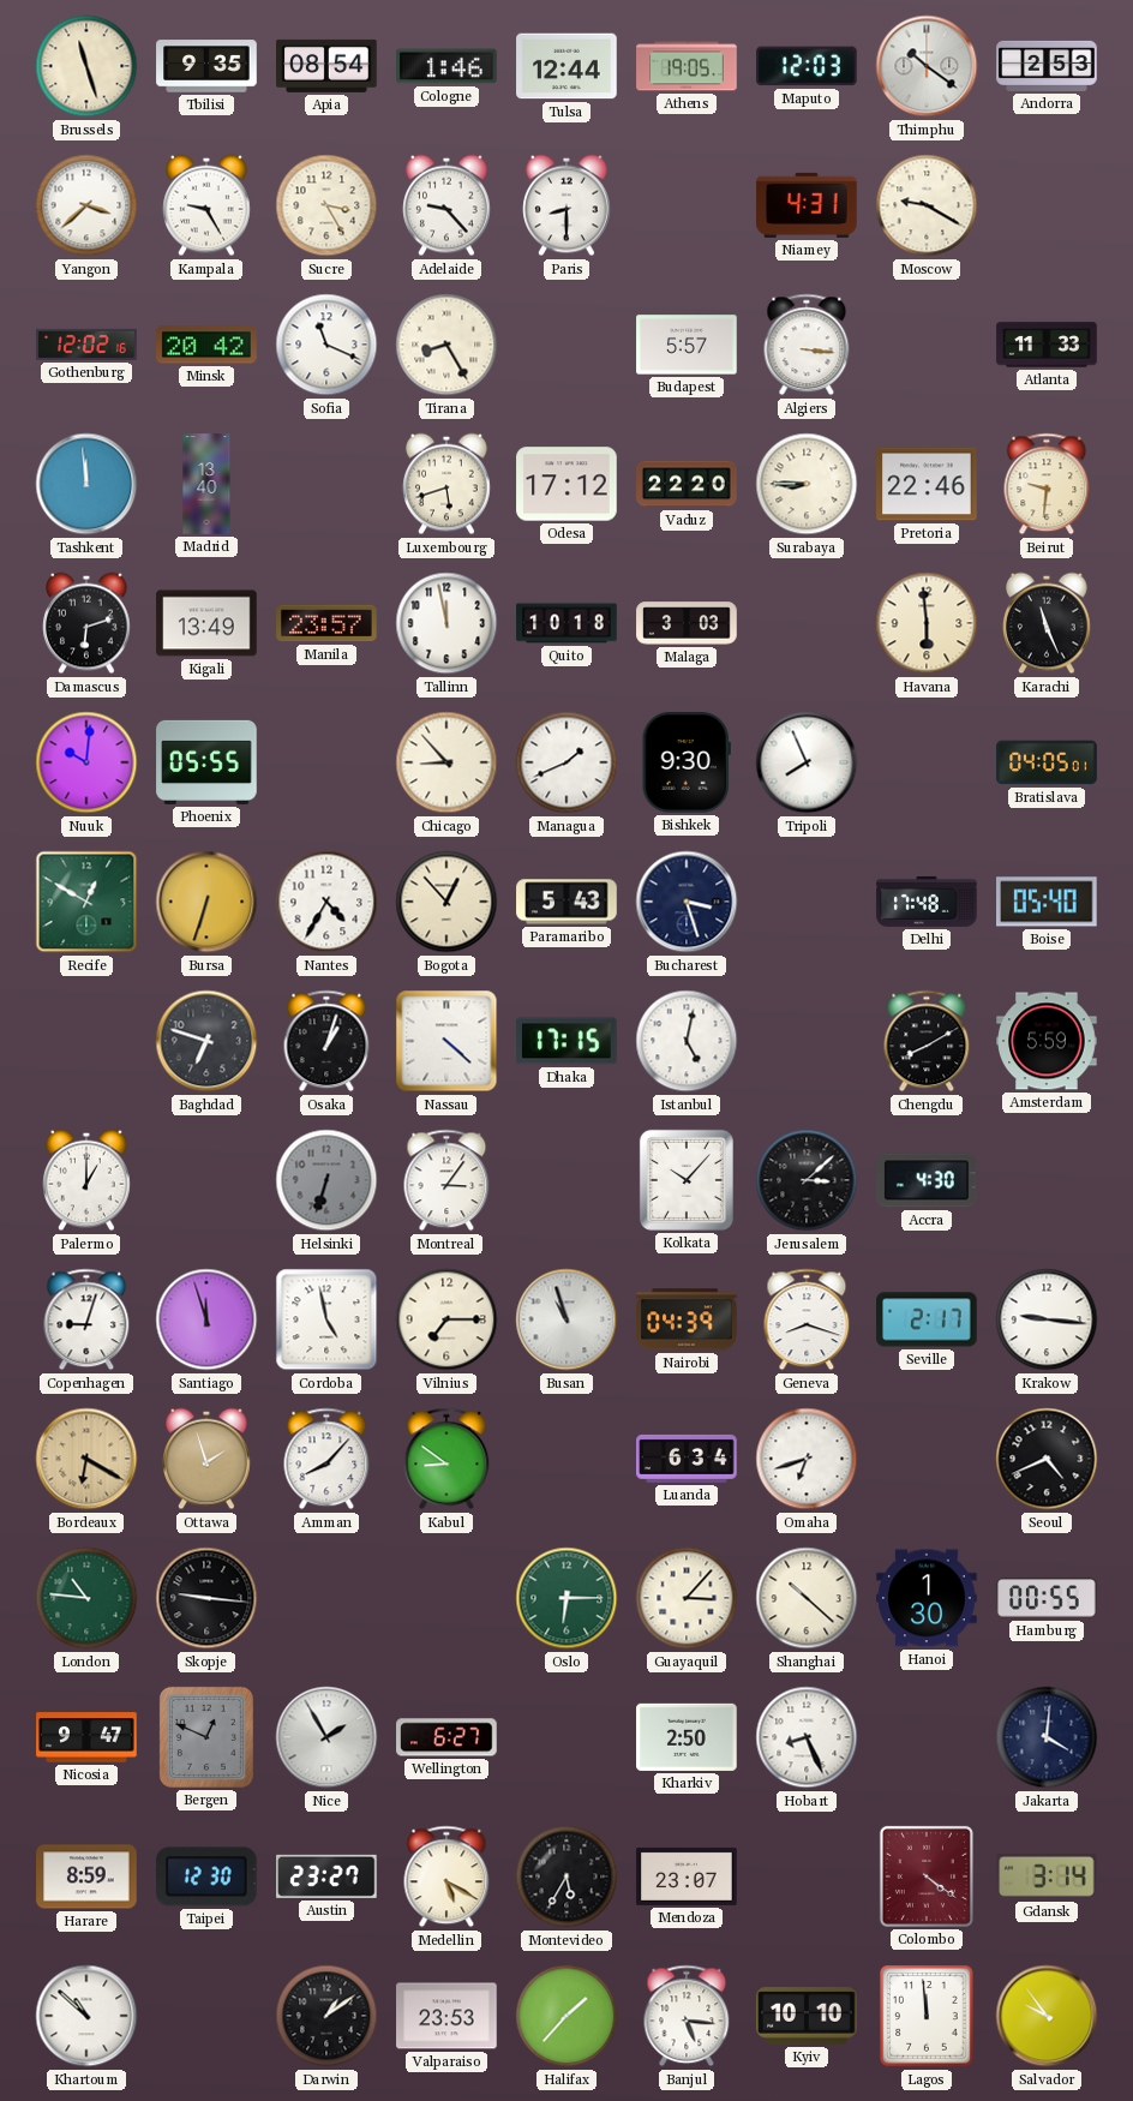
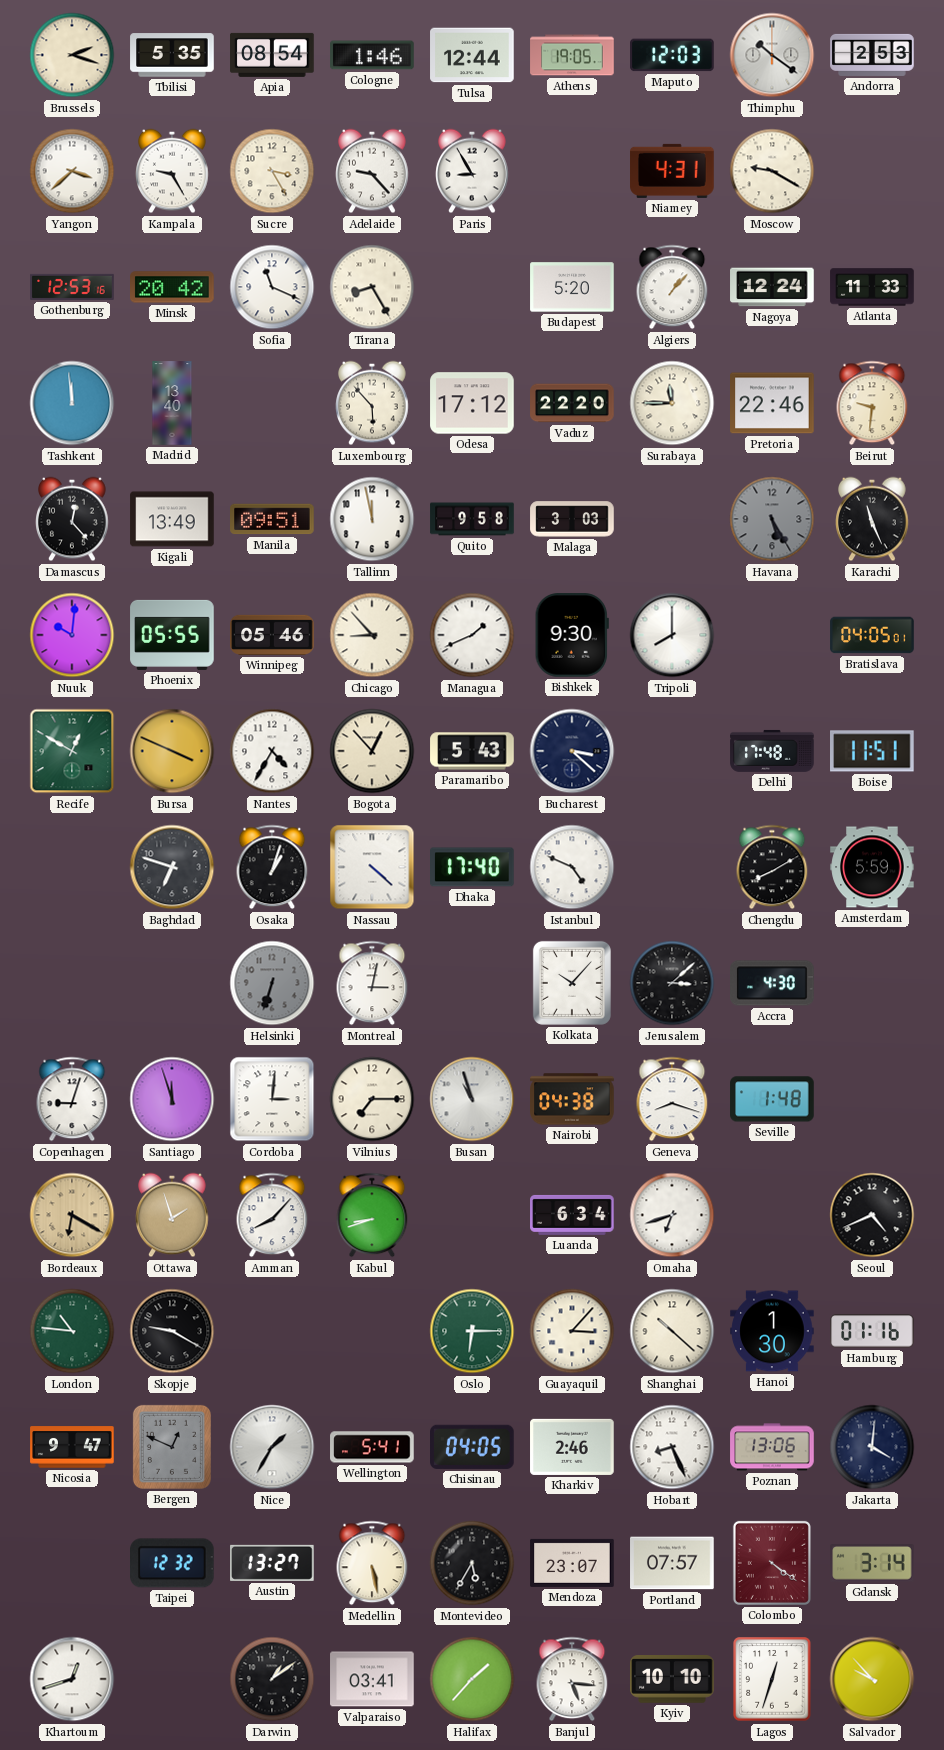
Brussels: 11:27 -> 2:18 (72, 55)
Tbilisi: 9:35 -> 5:35 (172, 55)
Paris: 8:30 -> 8:55 (472, 171)
Gothenburg: 12:02 -> 12:53 (72, 287)
Budapest: 5:57 -> 5:20 (572, 287)
Algiers: 3:16 -> 1:07 (672, 287)
Nagoya: none -> 12:24 (772, 287)
Luxembourg: 5:42 -> 5:53 (372, 403)
Surabaya: 8:45 -> 11:45 (672, 403)
Damascus: 6:12 -> 12:23 (72, 519)
Manila: 23:57 -> 09:51 (272, 519)
Quito: 10:18 -> 9:58 (472, 519)
Havana: 5:59 -> 5:25 (772, 519)
Havana dial: cream -> grey (772, 519)
Winnipeg: none -> 05:46 (272, 635)
Tripoli: 7:56 -> 8:00 (672, 635)
Bursa: 6:33 -> 3:49 (172, 751)
Bucharest: 3:27 -> 3:22 (572, 751)
Boise: 05:40 -> 11:51 (873, 751)
Dhaka: 17:15 -> 17:40 (473, 867)
Istanbul: 5:02 -> 4:49 (572, 867)
Palermo: 1:00 -> none (86, 1180)
Montreal: 3:06 -> 3:02 (372, 983)
Cordoba: 4:58 -> 3:01 (272, 1099)
Nairobi: 04:39 -> 04:38 (572, 1099)
Seville: 2:17 -> 1:48 (772, 1099)
Krakow: 9:16 -> none (1047, 1319)
Kabul: 8:51 -> 8:42 (372, 1215)
Skopje: 9:16 -> 9:20 (172, 1331)
Hamburg: 00:55 -> 01:16 (872, 1331)
Nice: 1:55 -> 1:35 (272, 1447)
Wellington: 6:27 -> 5:41 (372, 1447)
Chisinau: none -> 04:05 (473, 1447)
Kharkiv: 2:50 -> 2:46 (572, 1447)
Poznan: none -> 13:06 (772, 1447)
Harare: 8:59 -> none (86, 1876)
Taipei: 12:30 -> 12:32 (173, 1563)
Austin: 23:27 -> 13:27 (272, 1563)
Medellin: 5:20 -> 5:28 (372, 1563)
Portland: none -> 07:57 (672, 1563)
Khartoum: 10:52 -> 12:42 (72, 1679)
Valparaiso: 23:53 -> 03:41 (372, 1679)
Lagos: 11:59 -> 12:33 (772, 1679)
Salvador: 9:54 -> 9:53 (872, 1679)
